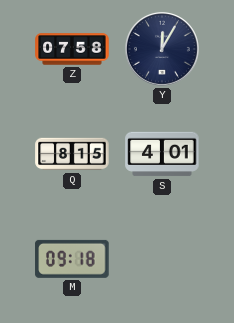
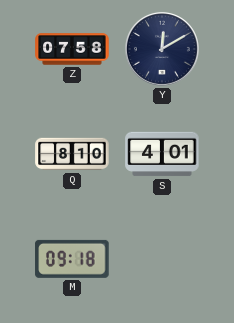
Y: 12:05 -> 12:10 (162, 49)
Q: 8:15 -> 8:10 (72, 154)
